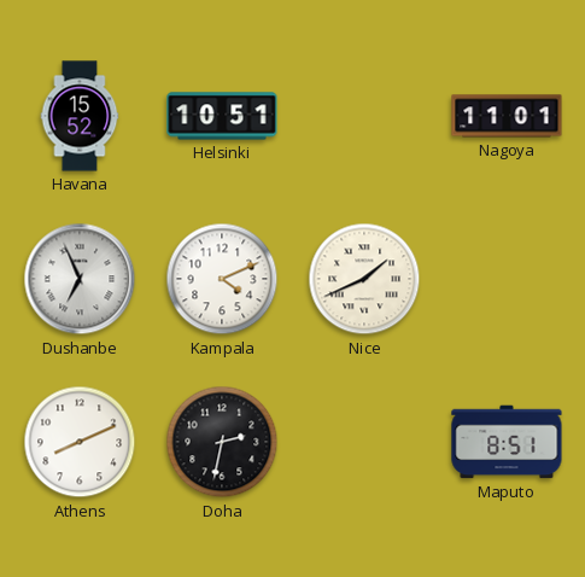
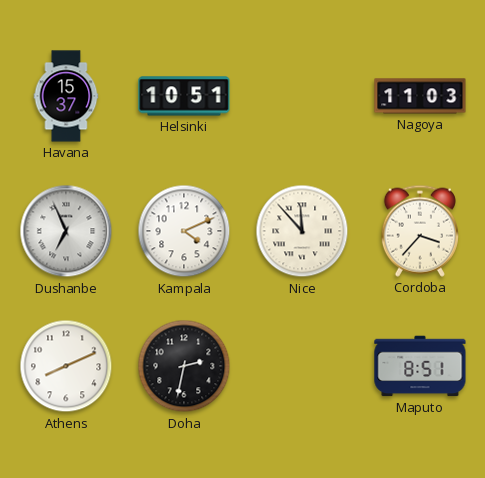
Havana: 15:52 -> 15:37 (66, 96)
Nagoya: 11:01 -> 11:03 (420, 96)
Nice: 1:41 -> 11:53 (302, 231)
Cordoba: none -> 3:37 (420, 231)
